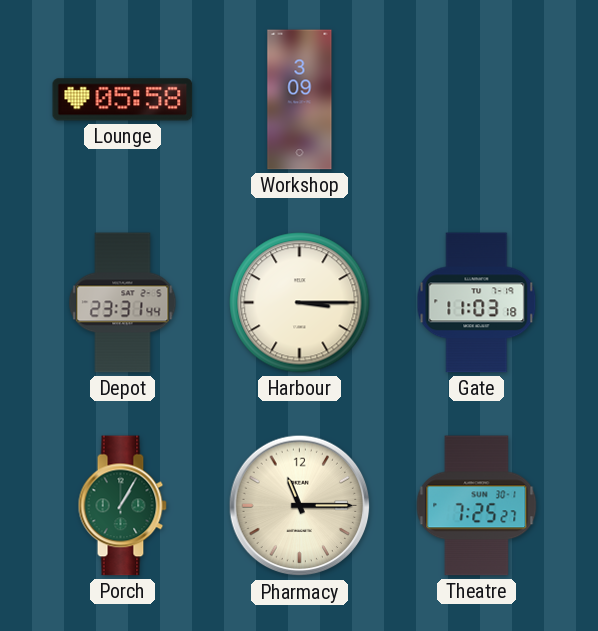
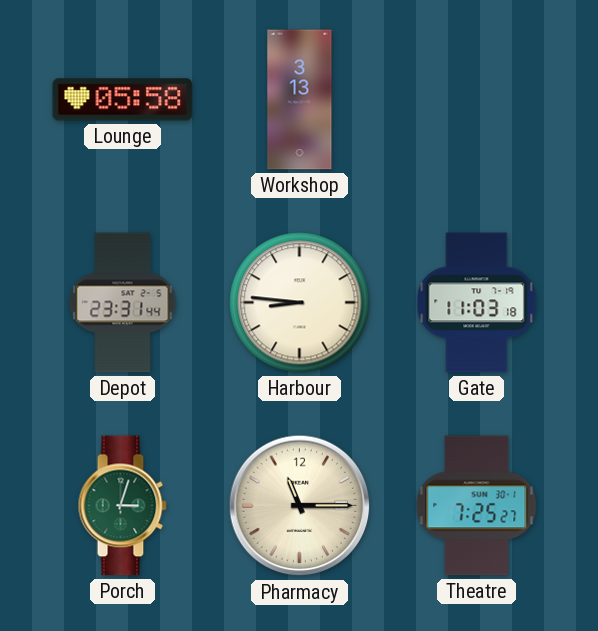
Workshop: 3:09 -> 3:13 (300, 100)
Harbour: 3:15 -> 8:46 (300, 303)
Porch: 1:05 -> 3:03 (122, 506)
